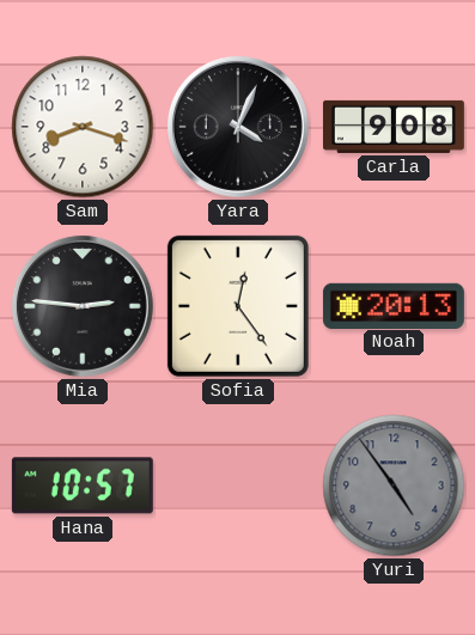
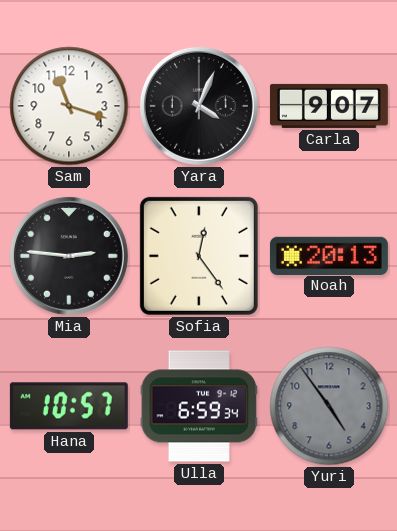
Sam: 8:18 -> 11:18 (69, 106)
Carla: 9:08 -> 9:07 (329, 106)
Ulla: none -> 6:59 (199, 406)
